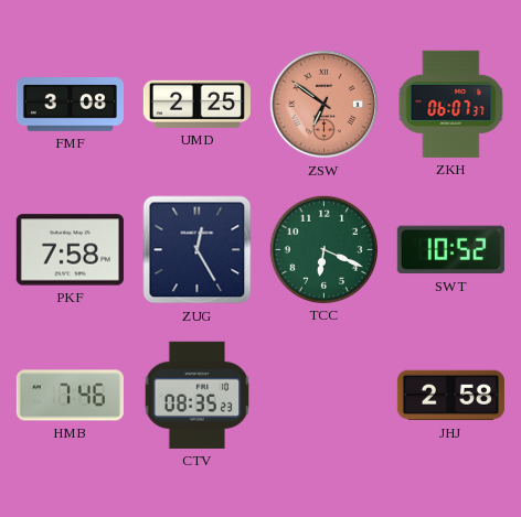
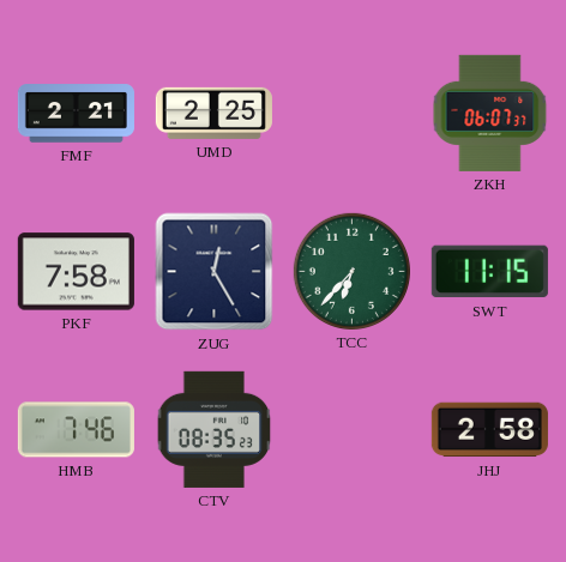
FMF: 3:08 -> 2:21 (76, 114)
ZSW: 6:51 -> none (325, 105)
TCC: 6:19 -> 6:37 (351, 271)
SWT: 10:52 -> 11:15 (489, 272)
